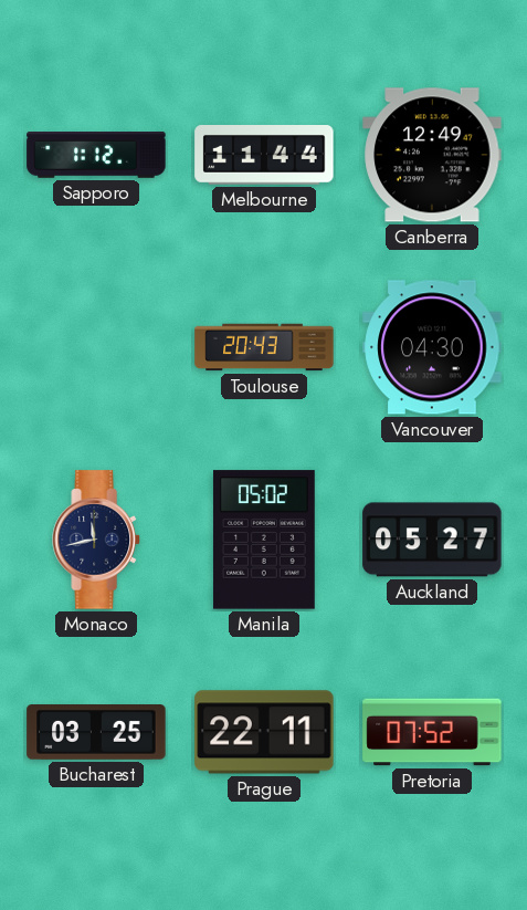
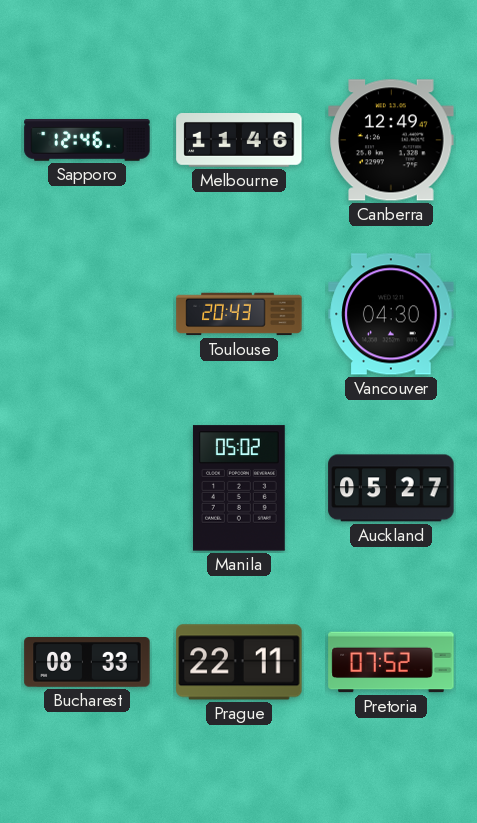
Sapporo: 1:12 -> 12:46 (87, 141)
Melbourne: 11:44 -> 11:46 (239, 141)
Monaco: 11:43 -> none (96, 540)
Bucharest: 03:25 -> 08:33 (87, 663)
